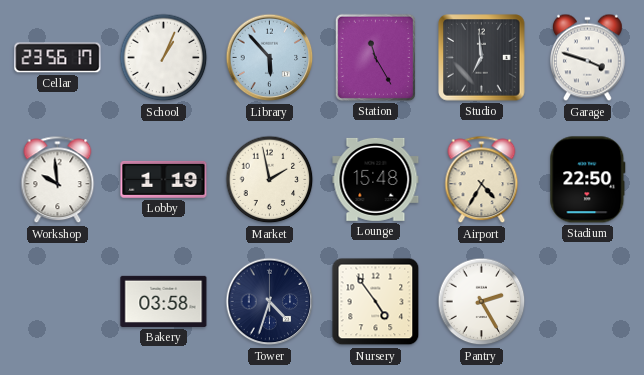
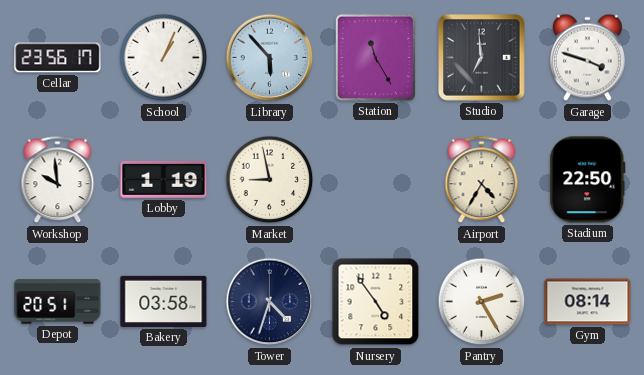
Market: 1:58 -> 8:58 (270, 180)
Lounge: 15:48 -> none (376, 179)
Depot: none -> 20:51 (58, 302)
Gym: none -> 08:14 (588, 302)
